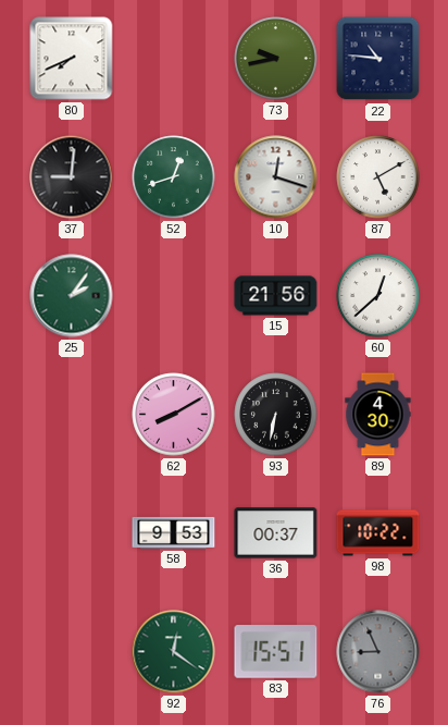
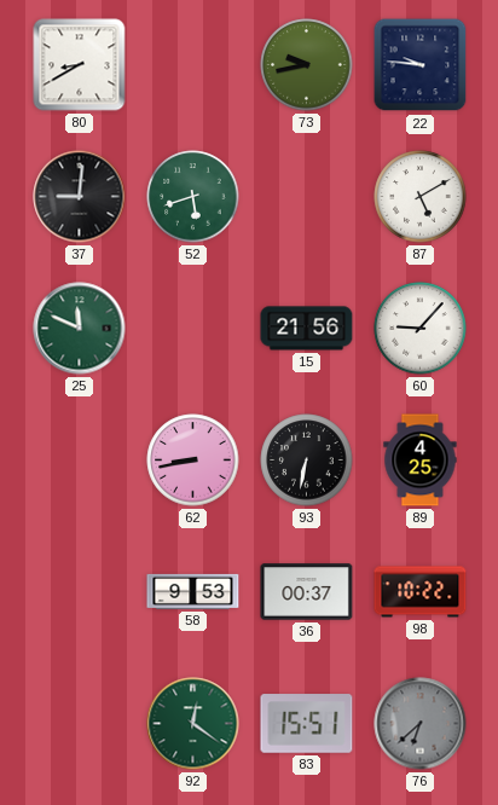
80: 7:41 -> 8:40 (80, 65)
22: 10:46 -> 9:46 (421, 65)
52: 12:42 -> 5:42 (193, 197)
10: 12:18 -> none (276, 177)
25: 2:06 -> 11:49 (80, 329)
60: 12:38 -> 9:07 (421, 329)
62: 8:10 -> 8:43 (193, 461)
89: 4:30 -> 4:25 (421, 461)
76: 8:56 -> 6:38 (421, 724)
